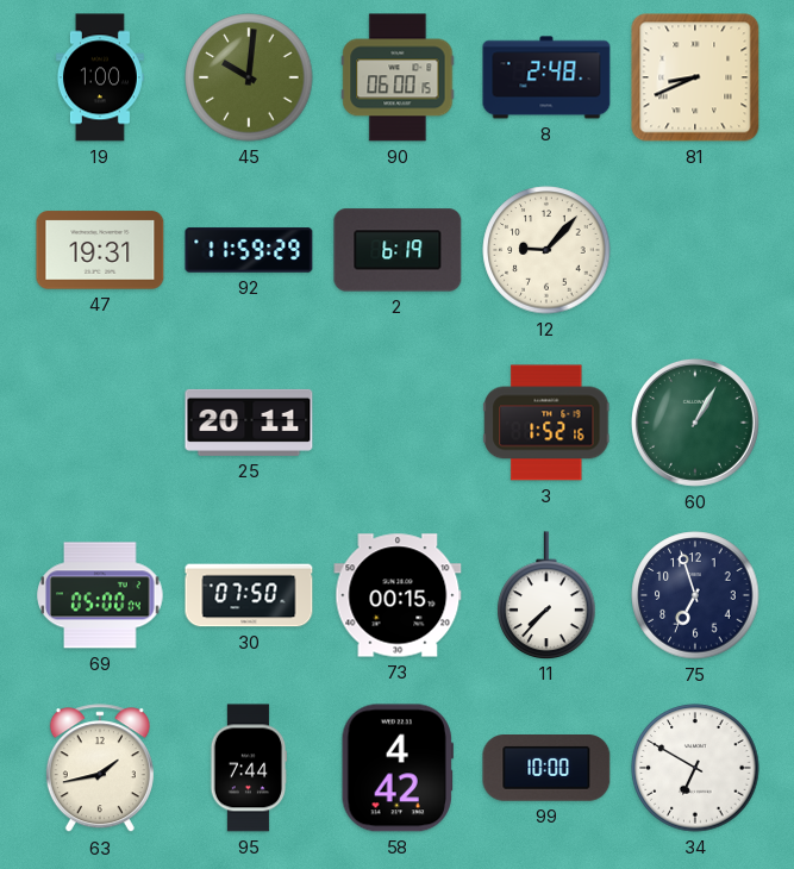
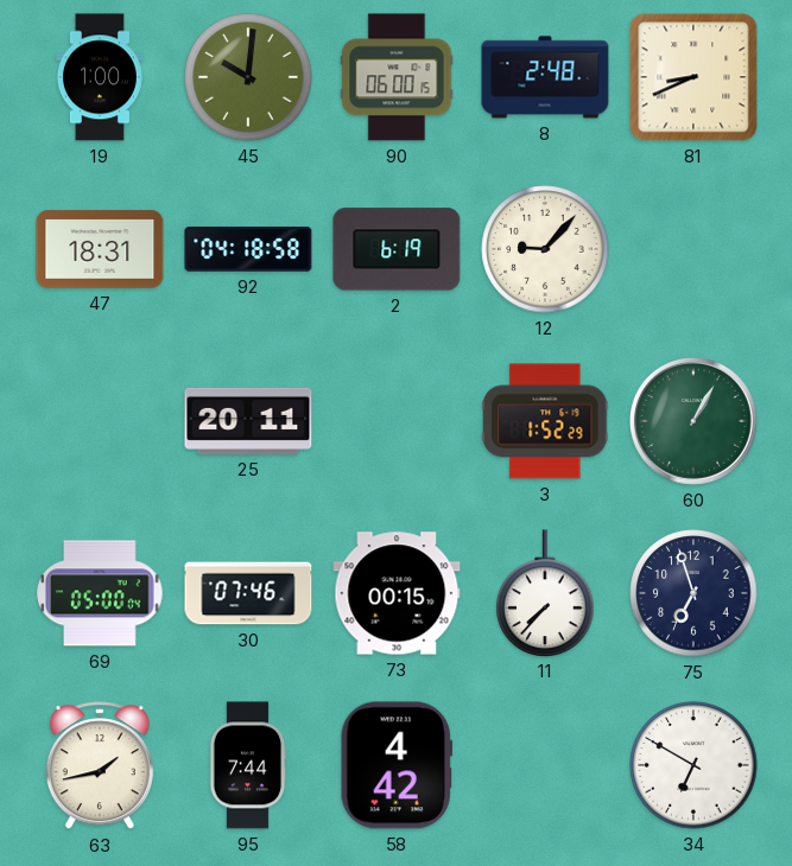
47: 19:31 -> 18:31 (100, 249)
92: 11:59 -> 04:18 (248, 249)
3: 1:52:16 -> 1:52:29 (545, 421)
30: 07:50 -> 07:46 (248, 593)
99: 10:00 -> none (546, 769)
